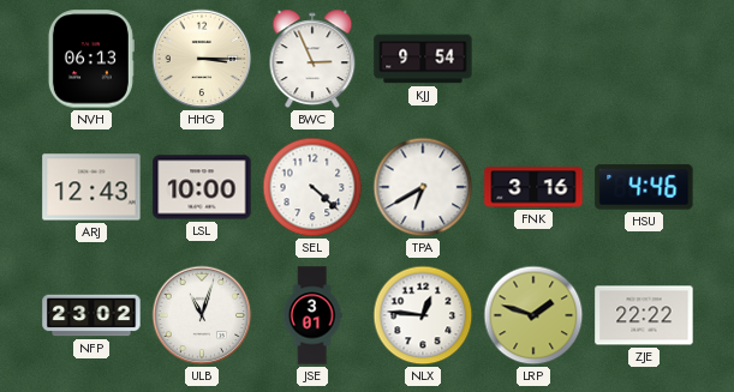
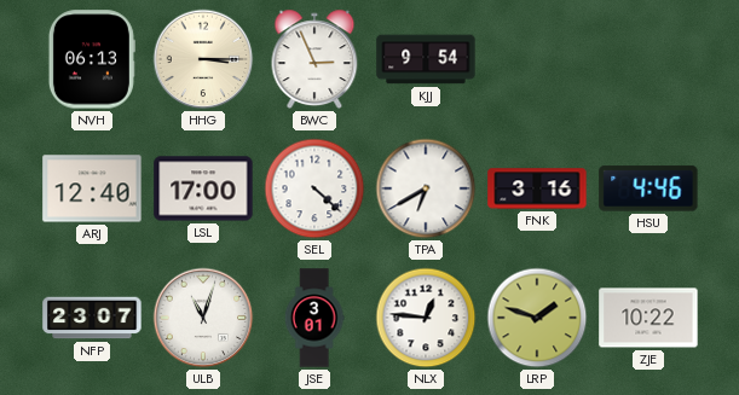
ARJ: 12:43 -> 12:40 (92, 188)
LSL: 10:00 -> 17:00 (203, 188)
NFP: 23:02 -> 23:07 (92, 318)
ZJE: 22:22 -> 10:22 (648, 318)
